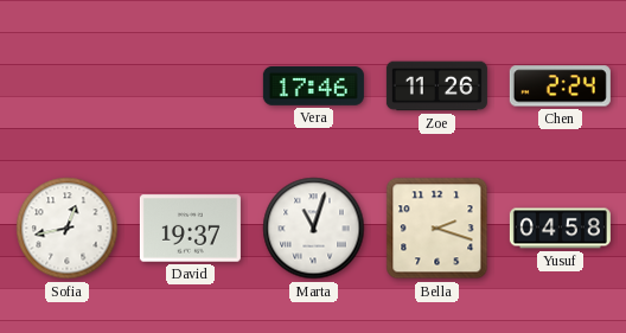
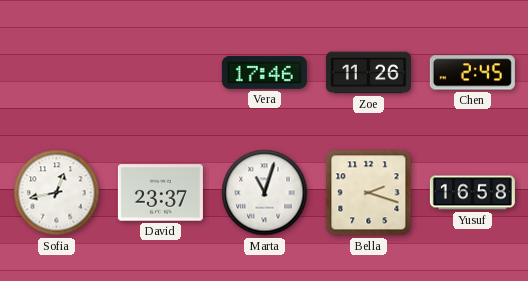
Chen: 2:24 -> 2:45 (472, 73)
David: 19:37 -> 23:37 (160, 193)
Yusuf: 04:58 -> 16:58 (472, 193)
